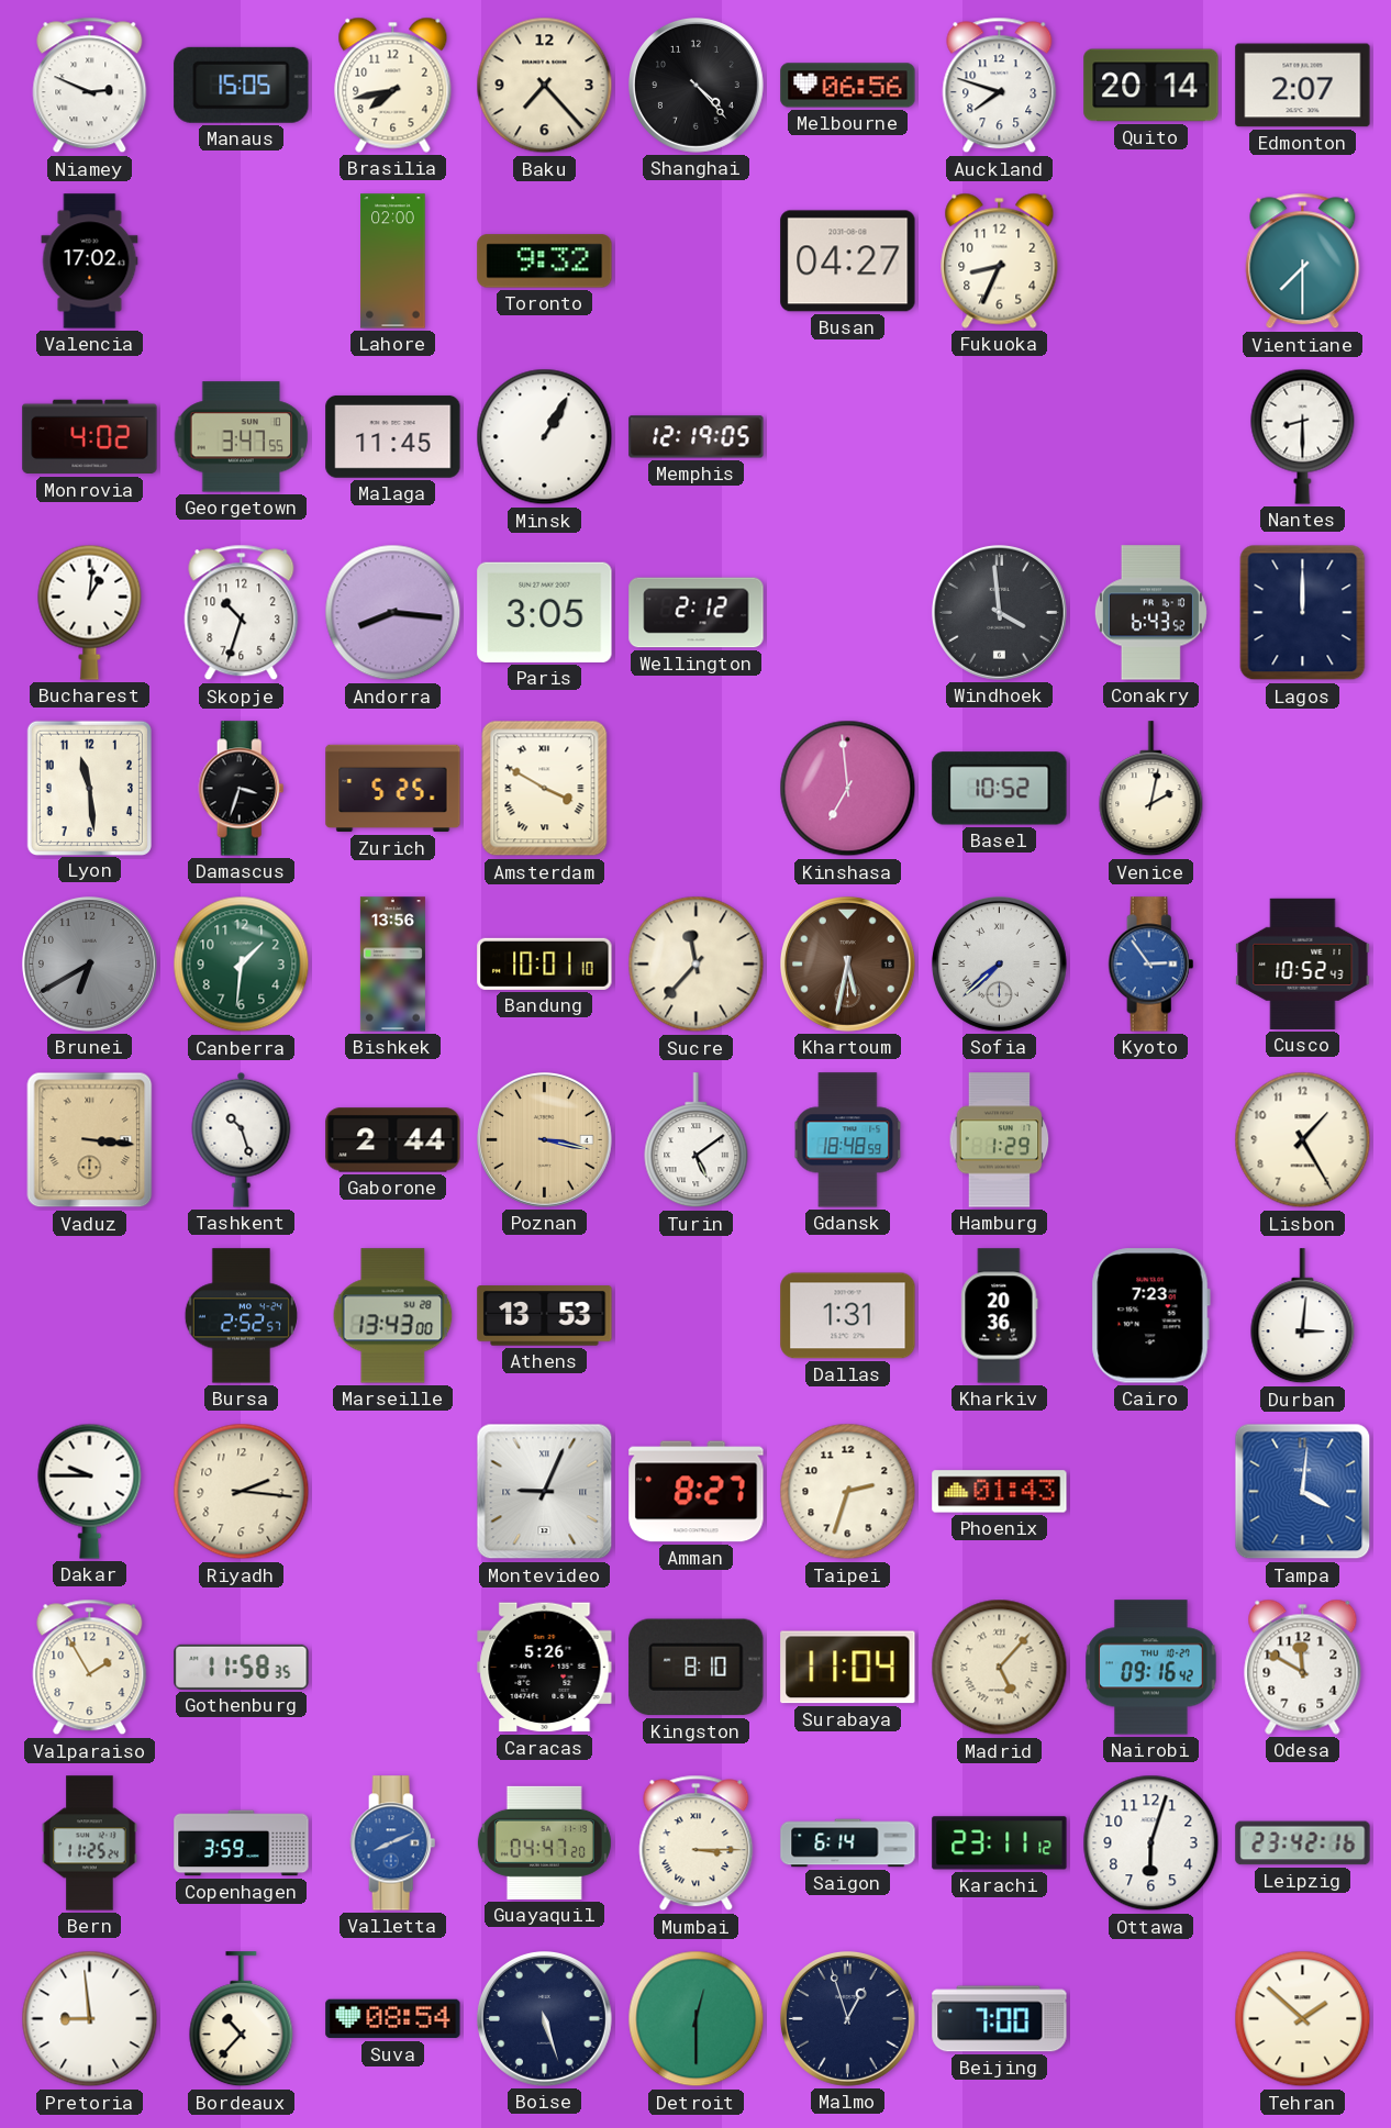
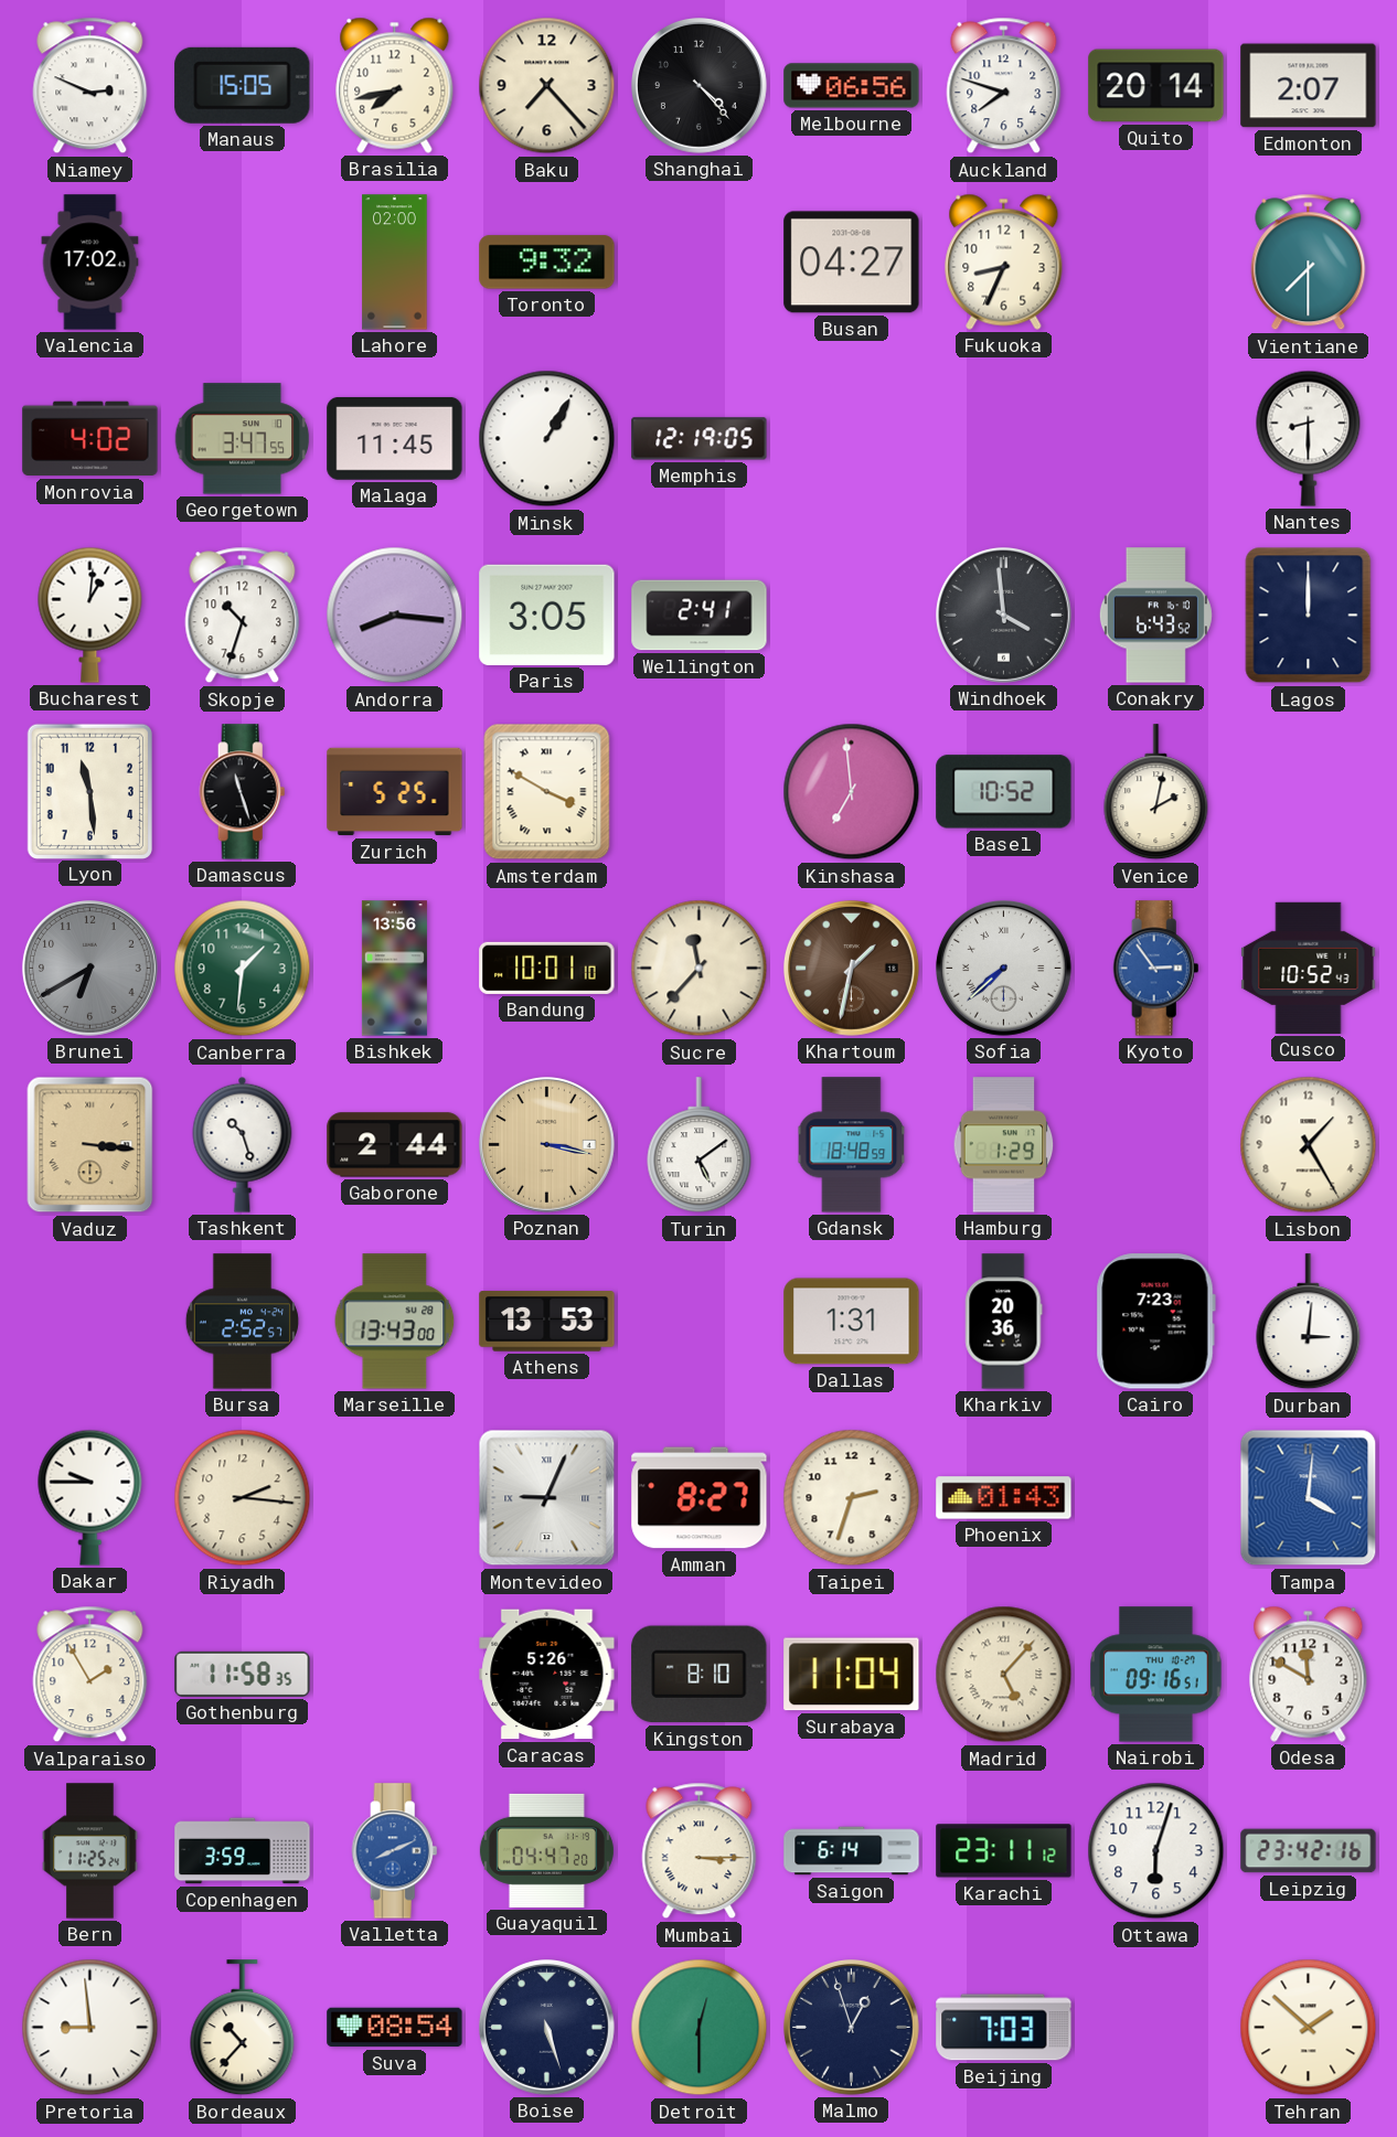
Wellington: 2:12 -> 2:41 (700, 616)
Damascus: 3:33 -> 11:27 (243, 792)
Khartoum: 5:32 -> 1:32 (852, 969)
Nairobi: 09:16:42 -> 09:16:51 (1156, 1675)
Beijing: 7:00 -> 7:03 (1004, 2028)
